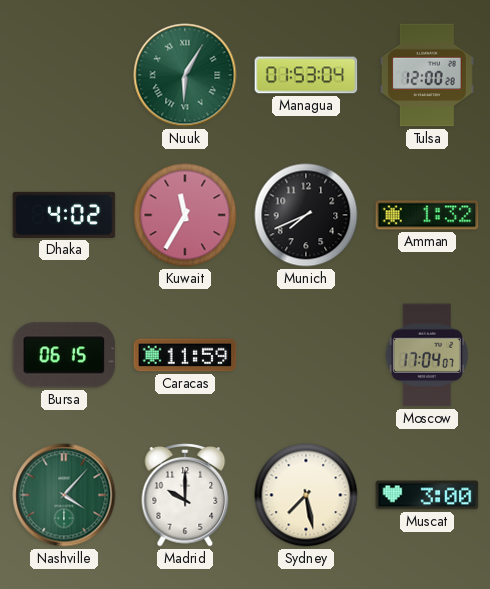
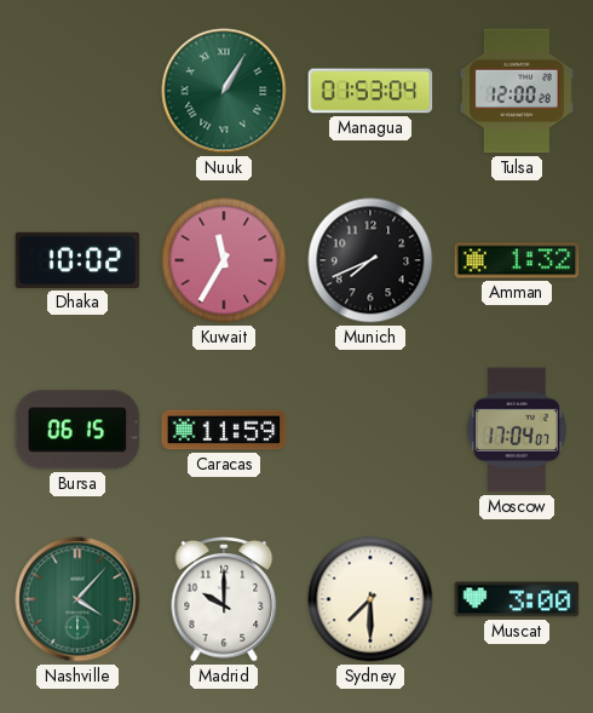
Nuuk: 6:05 -> 1:05 (224, 91)
Dhaka: 4:02 -> 10:02 (77, 260)
Sydney: 7:28 -> 7:30 (370, 599)
